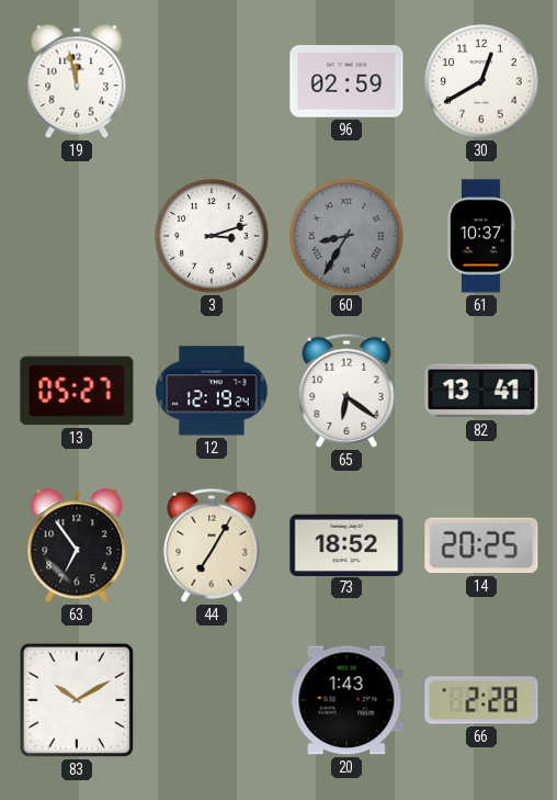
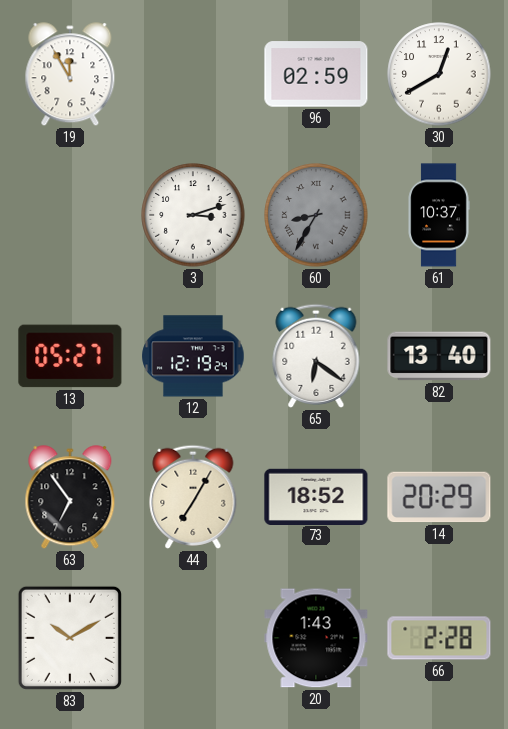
19: 11:58 -> 11:55 (70, 75)
82: 13:41 -> 13:40 (439, 356)
14: 20:25 -> 20:29 (439, 497)
